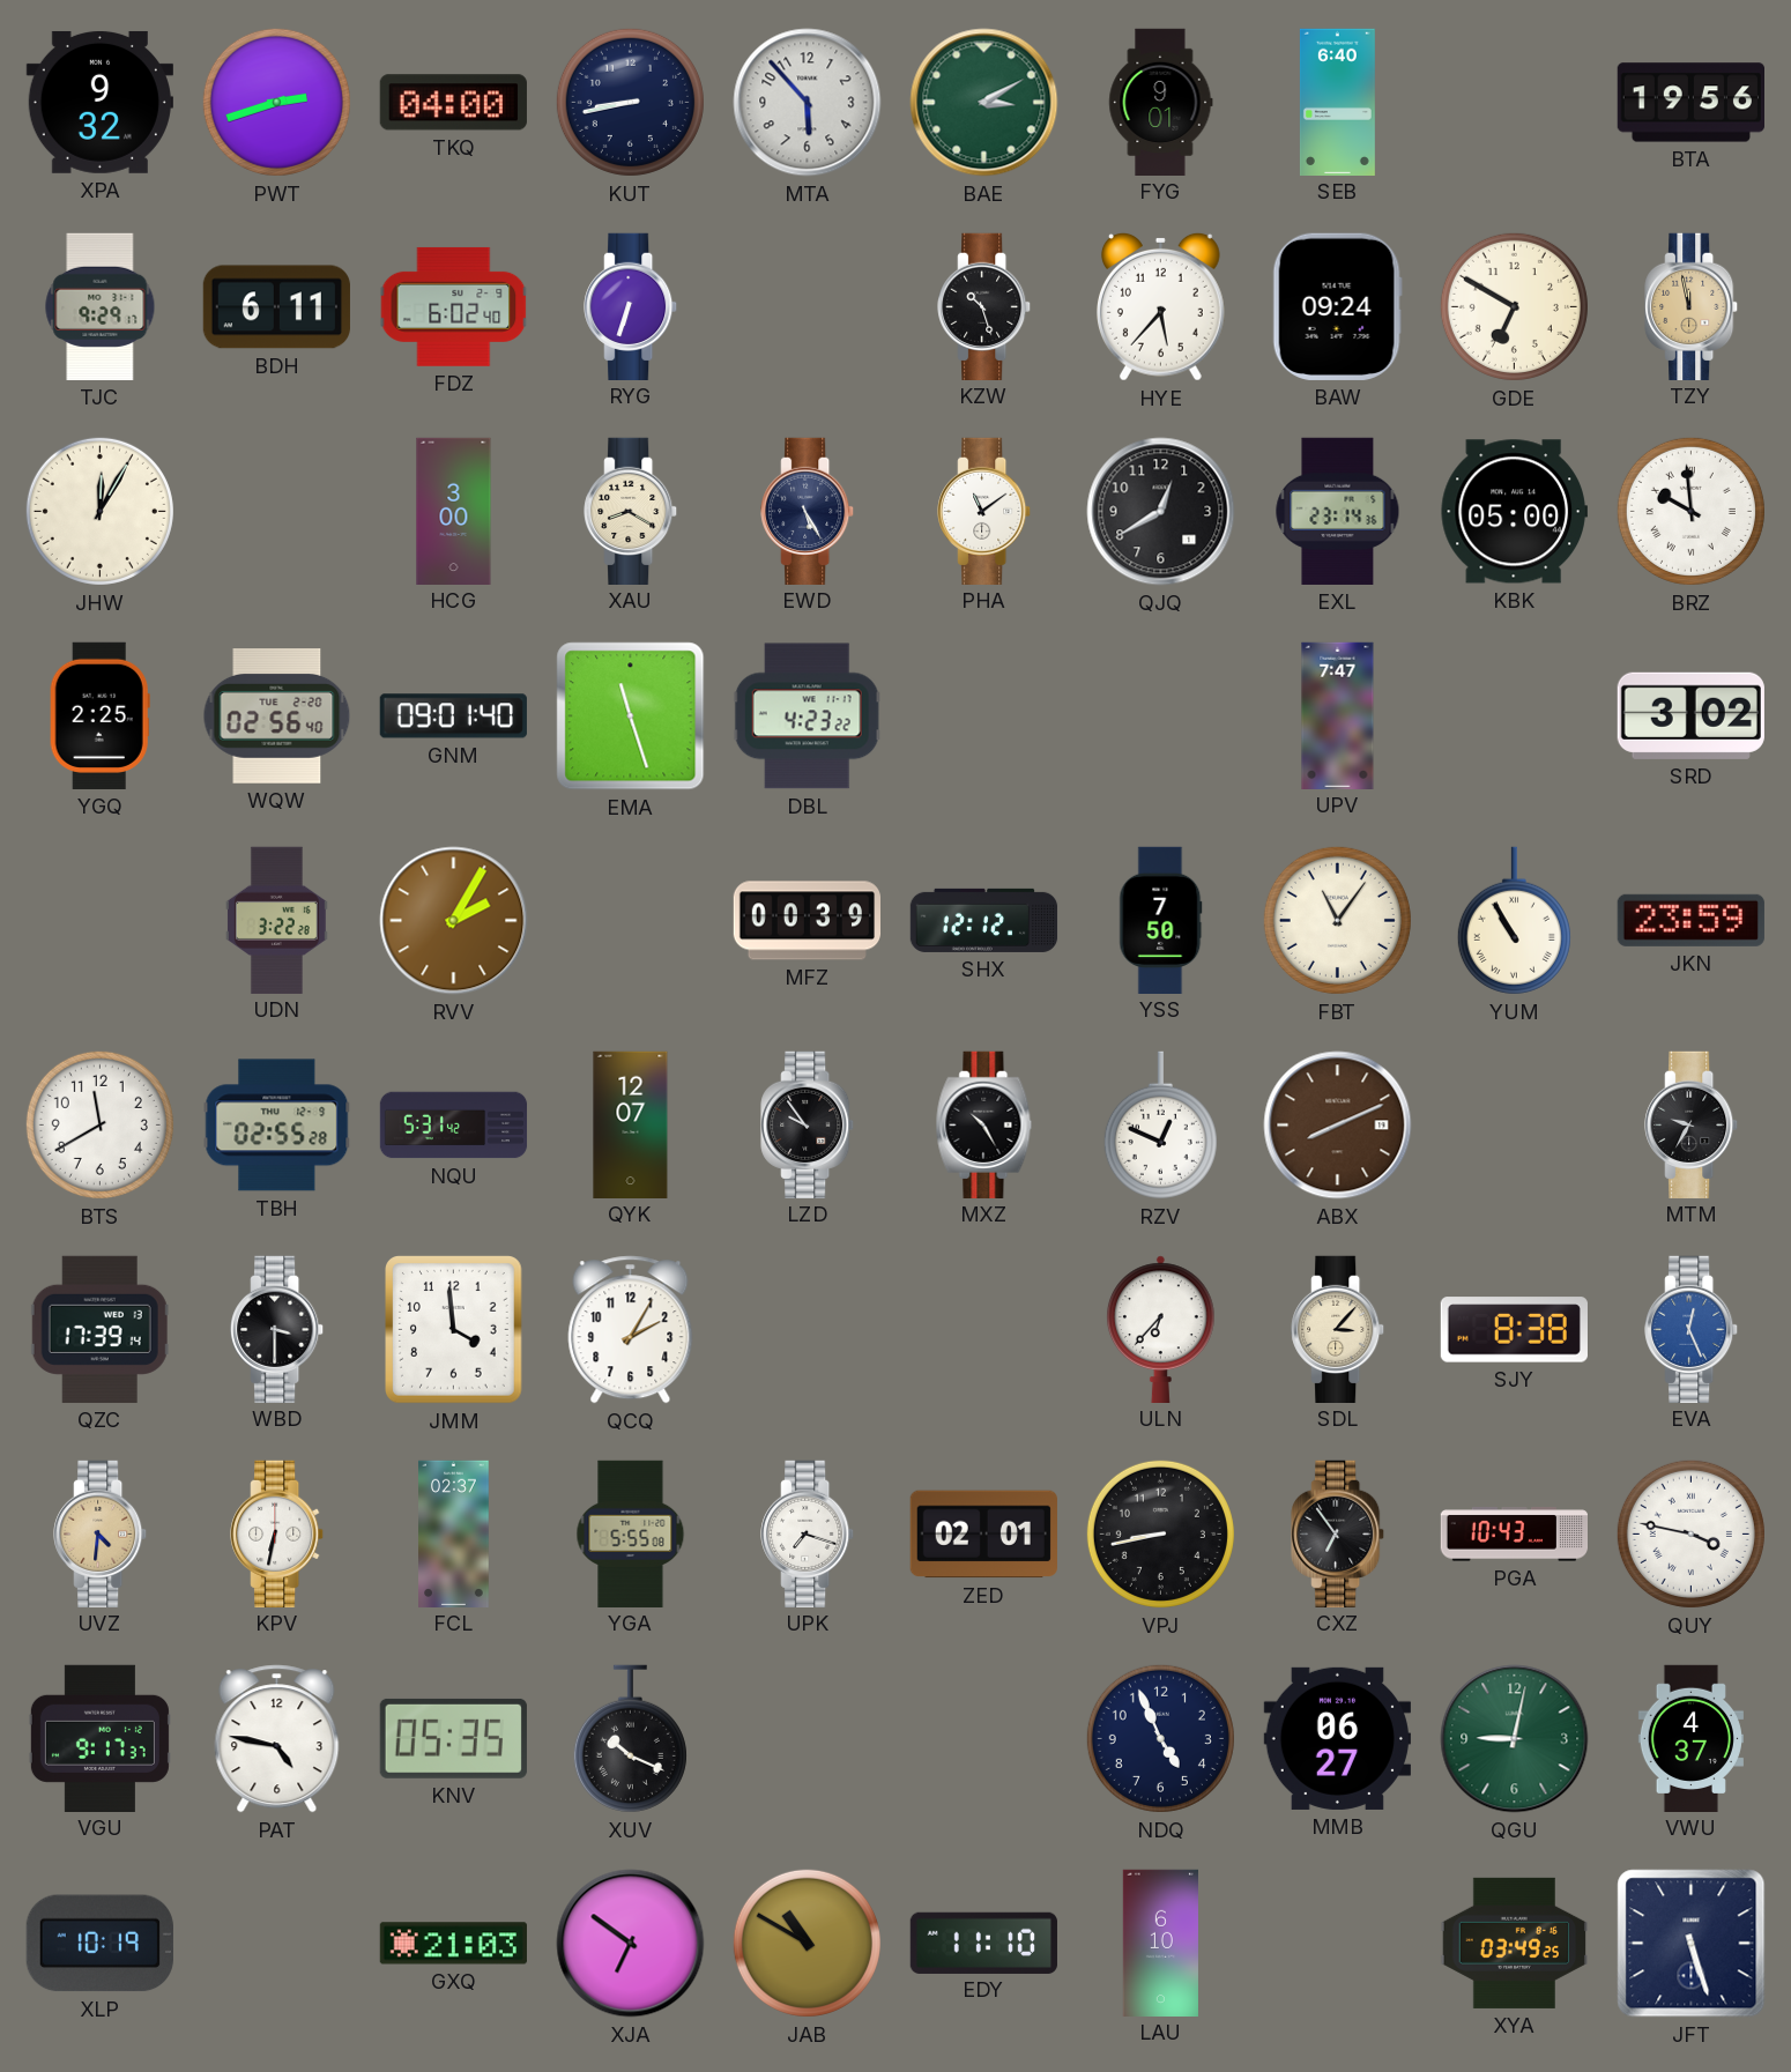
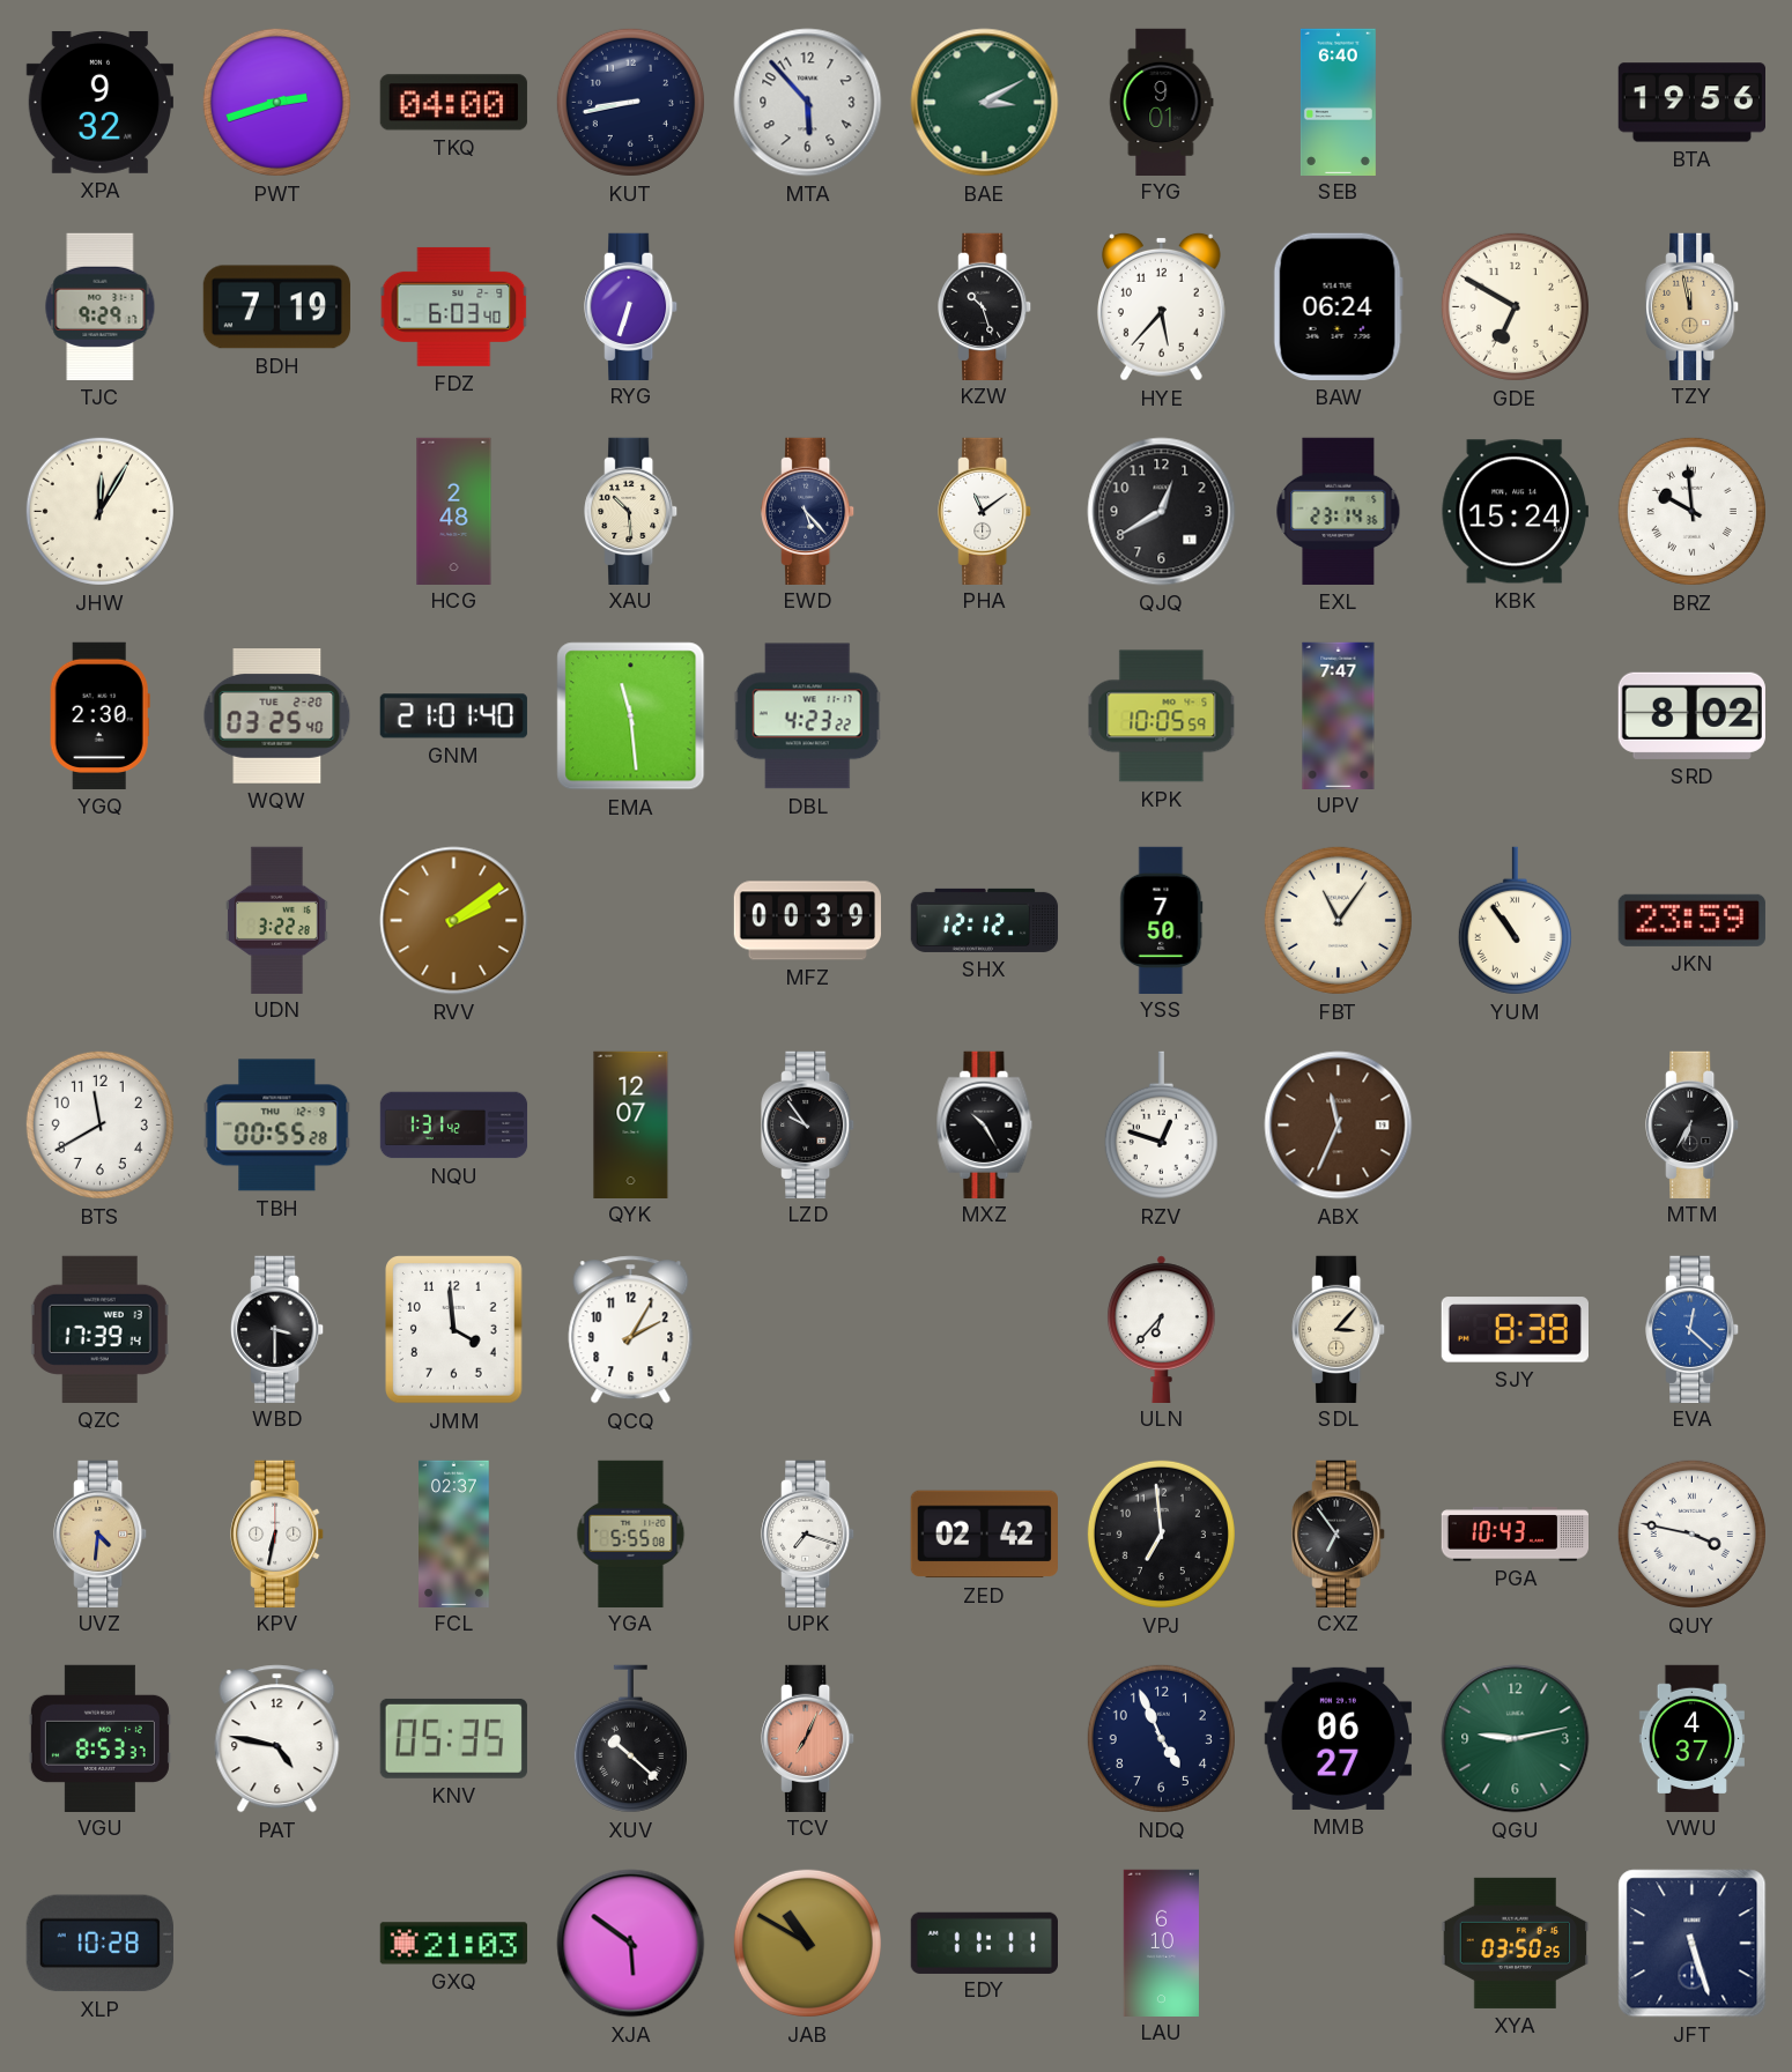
BDH: 6:11 -> 7:19 (276, 307)
FDZ: 6:02 -> 6:03 (454, 306)
BAW: 09:24 -> 06:24 (1338, 306)
HCG: 3:00 -> 2:48 (454, 511)
XAU: 8:20 -> 10:29 (631, 511)
EWD: 5:25 -> 5:23 (808, 511)
KBK: 05:00 -> 15:24 (1515, 512)
YGQ: 2:25 -> 2:30 (99, 715)
WQW: 02:56 -> 03:25 (277, 716)
GNM: 09:01 -> 21:01 (453, 716)
EMA: 11:27 -> 11:29 (631, 716)
KPK: none -> 10:05 (1162, 716)
SRD: 3:02 -> 8:02 (1691, 715)
RVV: 2:05 -> 2:09 (454, 921)
YUM: 10:55 -> 10:54 (1515, 921)
TBH: 02:55 -> 00:55 (277, 1126)
NQU: 5:31 -> 1:31 (454, 1126)
RZV: 12:49 -> 12:48 (1161, 1126)
ABX: 8:11 -> 11:34 (1339, 1126)
MTM: 9:35 -> 6:35 (1693, 1124)
EVA: 12:26 -> 12:22 (1693, 1329)
ZED: 02:01 -> 02:42 (984, 1535)
VPJ: 8:43 -> 6:59 (1161, 1533)
VGU: 9:17 -> 8:53 (99, 1738)
XUV: 10:19 -> 10:22 (630, 1739)
TCV: none -> 7:04 (808, 1738)
QGU: 9:02 -> 9:13 (1516, 1739)
XLP: 10:19 -> 10:28 (99, 1944)
XJA: 6:51 -> 5:51 (631, 1944)
EDY: 11:10 -> 11:11 (984, 1943)
XYA: 03:49 -> 03:50 (1515, 1943)
